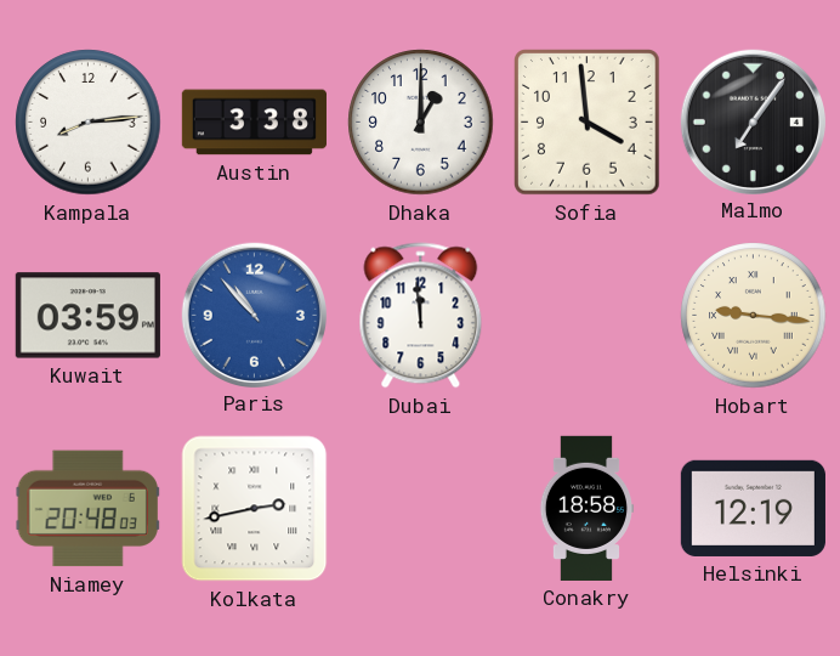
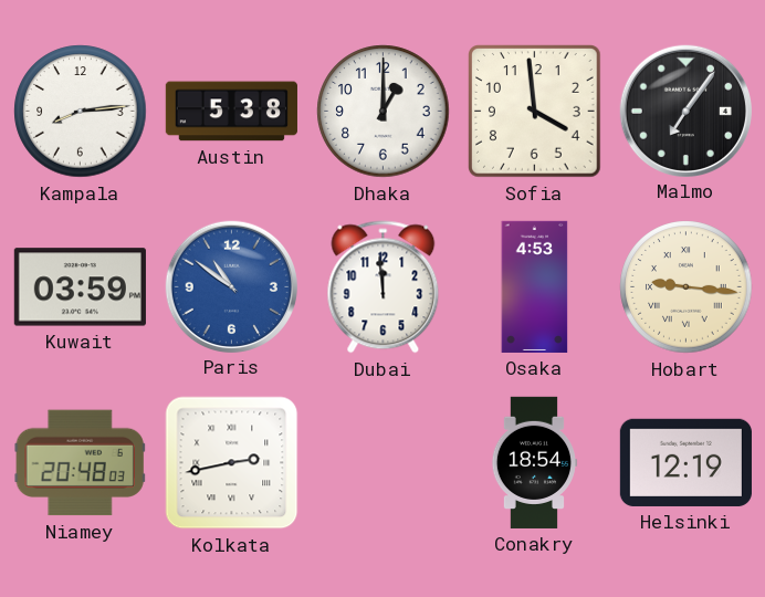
Austin: 3:38 -> 5:38 (231, 112)
Paris: 10:53 -> 10:51 (231, 286)
Osaka: none -> 4:53 (535, 286)
Conakry: 18:58 -> 18:54 (534, 462)
